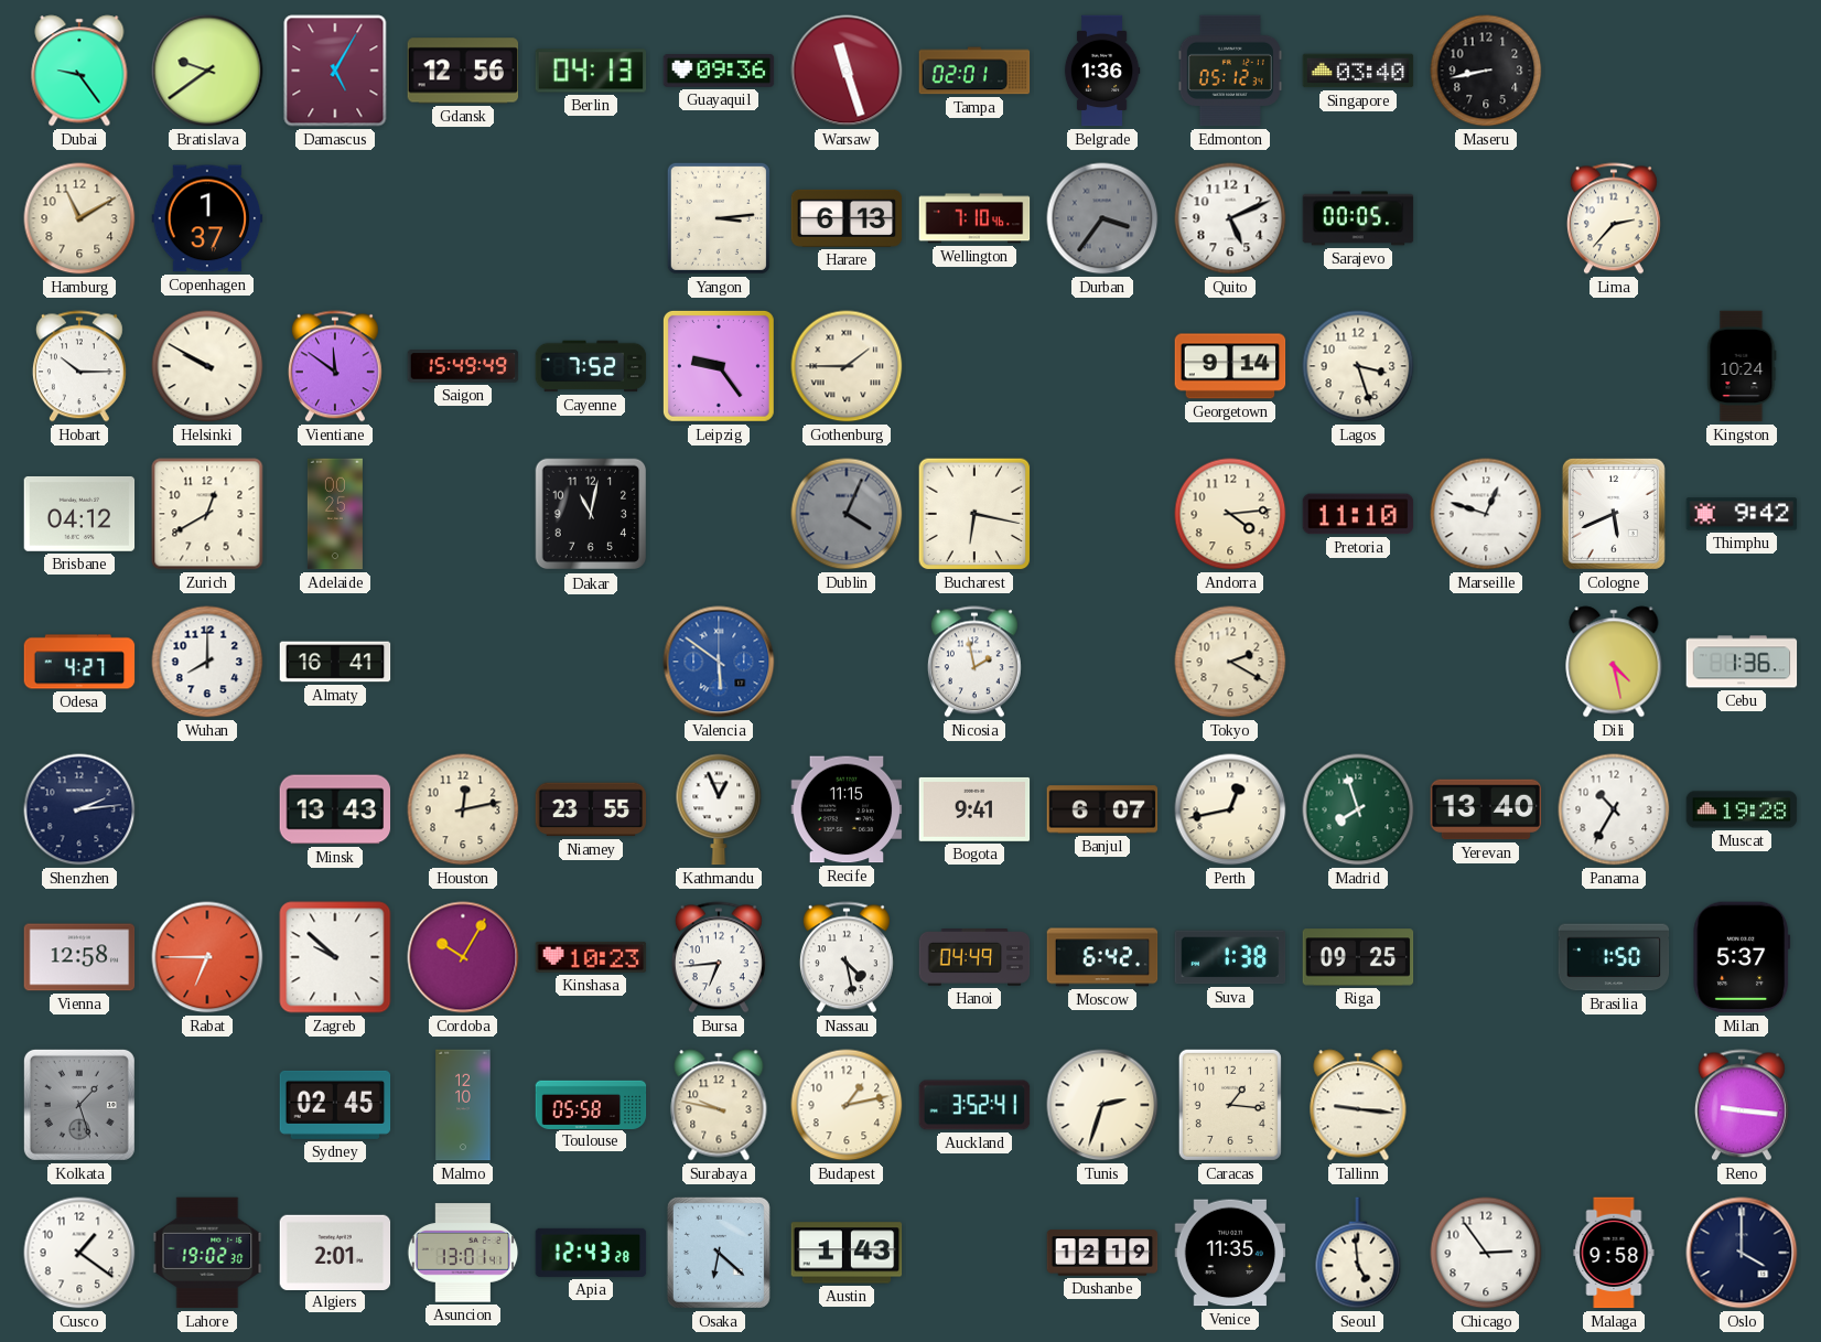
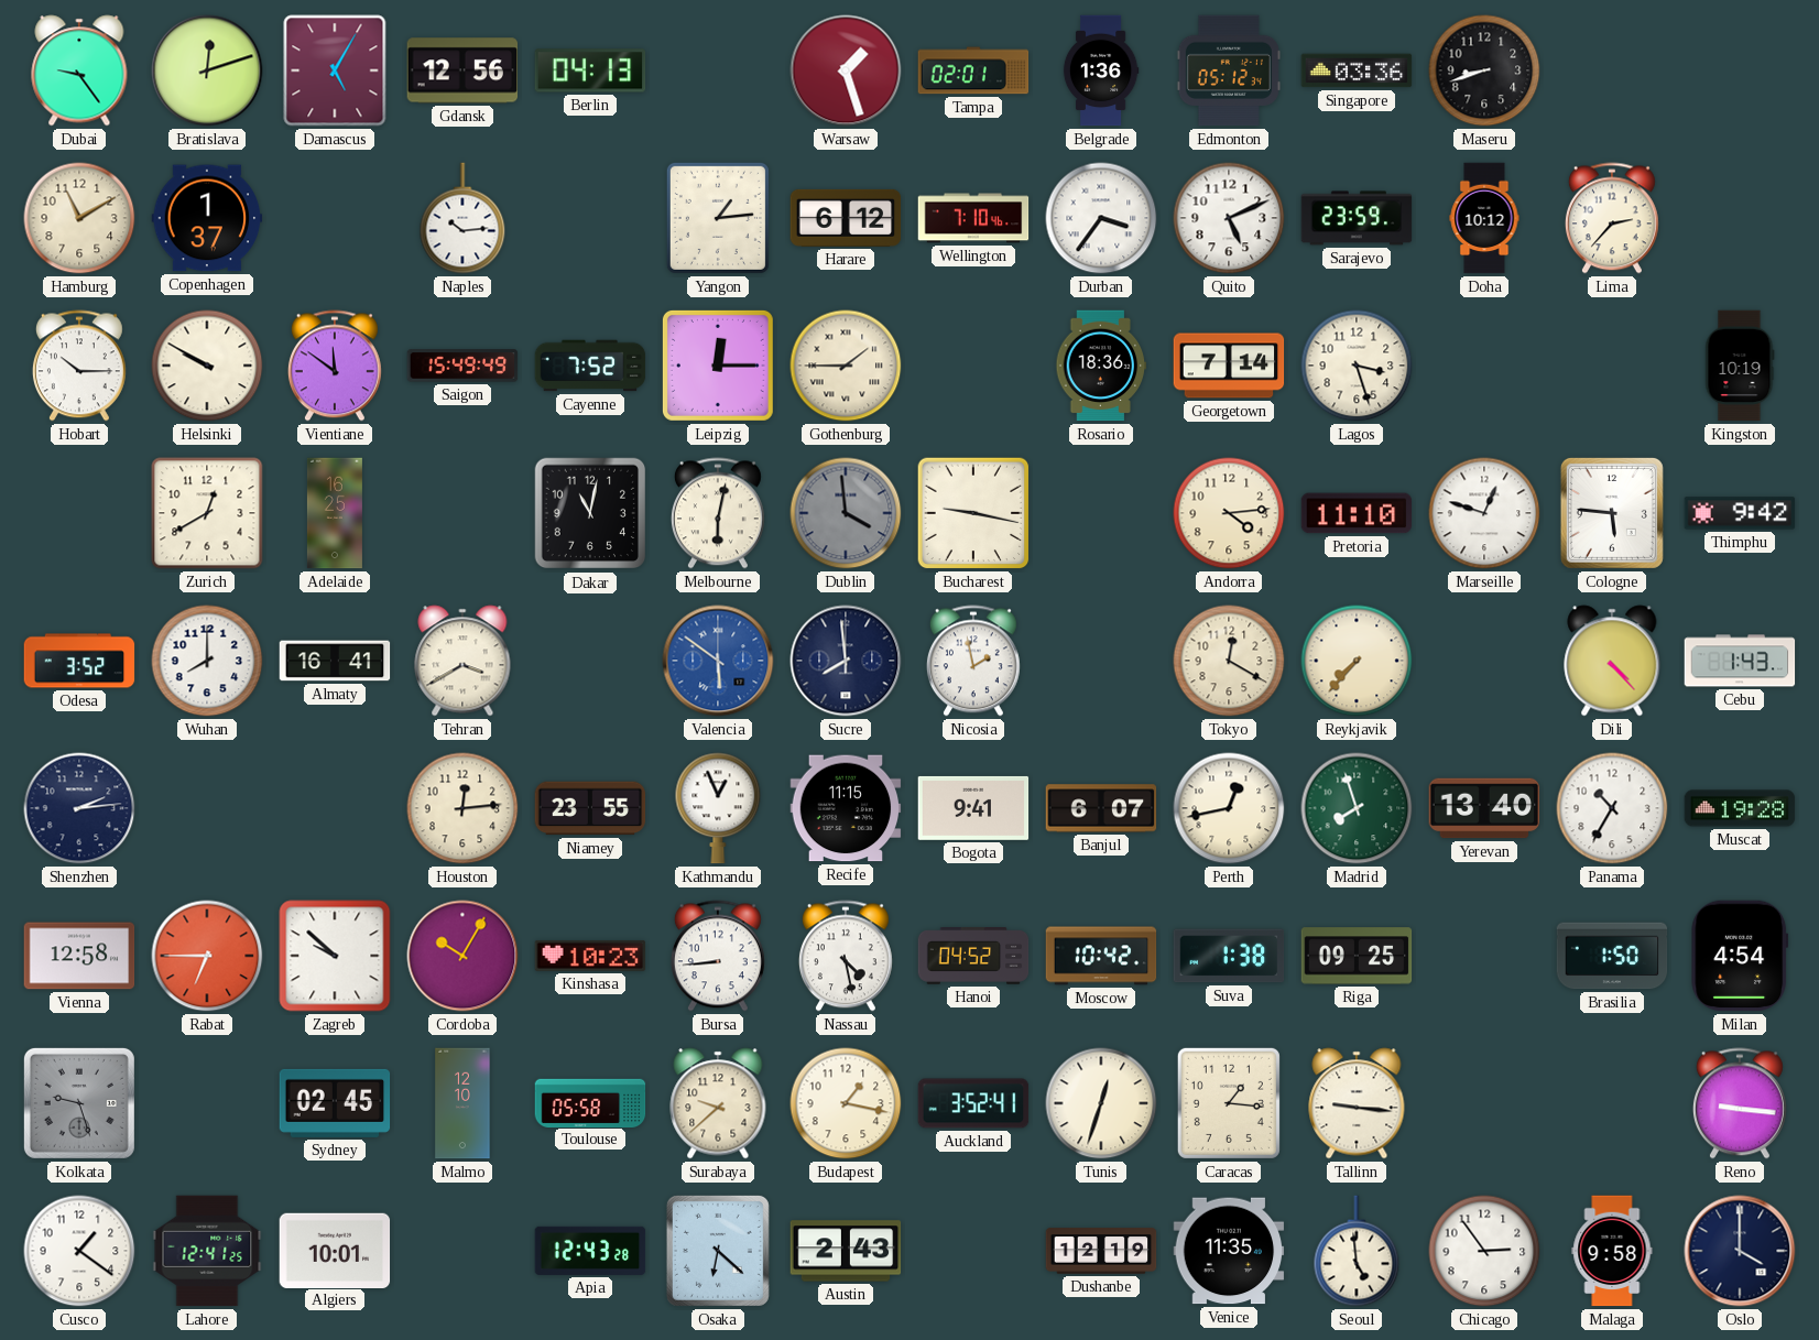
Bratislava: 9:39 -> 12:12 (207, 70)
Guayaquil: 09:36 -> none (719, 71)
Warsaw: 11:27 -> 1:27 (846, 70)
Singapore: 03:40 -> 03:36 (1357, 70)
Maseru: 8:43 -> 8:42 (1484, 70)
Naples: none -> 10:14 (462, 218)
Yangon: 3:14 -> 1:14 (718, 218)
Harare: 6:13 -> 6:12 (846, 218)
Durban dial: grey -> white (1101, 218)
Sarajevo: 00:05 -> 23:59 (1357, 218)
Doha: none -> 10:12 (1484, 218)
Leipzig: 9:24 -> 12:15 (718, 366)
Rosario: none -> 18:36 (1101, 366)
Georgetown: 9:14 -> 7:14 (1229, 366)
Kingston: 10:24 -> 10:19 (1740, 366)
Brisbane: 04:12 -> none (79, 514)
Adelaide: 00:25 -> 16:25 (335, 513)
Melbourne: none -> 6:02 (718, 513)
Dublin: 4:04 -> 3:59 (846, 513)
Bucharest: 6:17 -> 9:17 (973, 513)
Cologne: 5:41 -> 5:46 (1612, 513)
Odesa: 4:27 -> 3:52 (79, 661)
Tehran: none -> 3:40 (462, 661)
Sucre: none -> 7:59 (846, 661)
Tokyo: 2:20 -> 12:20 (1229, 661)
Reykjavik: none -> 7:37 (1357, 661)
Dili: 4:28 -> 4:23 (1612, 661)
Cebu: 1:36 -> 1:43 (1740, 661)
Minsk: 13:43 -> none (335, 809)
Houston: 12:13 -> 12:14 (462, 808)
Bursa: 6:44 -> 8:44 (718, 956)
Hanoi: 04:49 -> 04:52 (973, 957)
Moscow: 6:42 -> 10:42 (1101, 956)
Milan: 5:37 -> 4:54 (1740, 956)
Kolkata: 1:27 -> 9:27 (79, 1103)
Surabaya: 9:47 -> 9:38 (718, 1103)
Budapest: 1:13 -> 1:17 (846, 1103)
Tunis: 2:33 -> 12:33 (1101, 1103)
Lahore: 19:02 -> 12:41 (207, 1251)
Algiers: 2:01 -> 10:01 (335, 1250)
Asuncion: 13:01 -> none (463, 1253)
Austin: 1:43 -> 2:43 (846, 1251)
